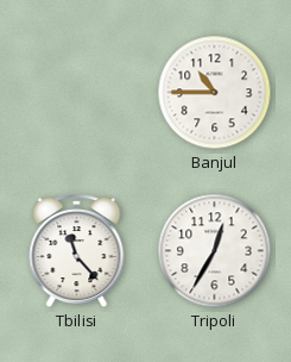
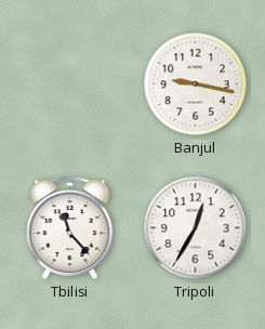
Banjul: 10:45 -> 9:17 (196, 84)
